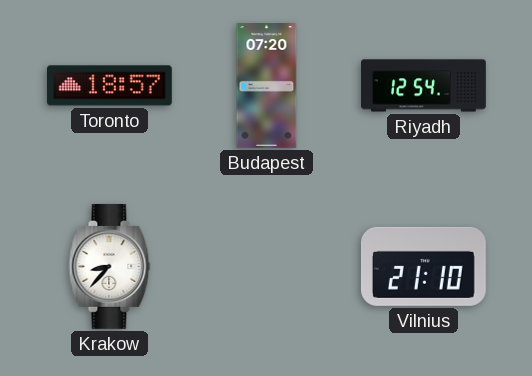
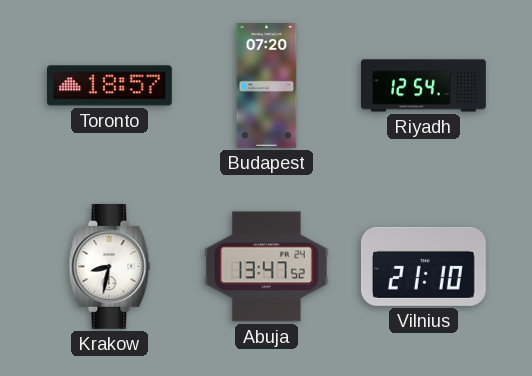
Krakow: 8:37 -> 8:32 (110, 266)
Abuja: none -> 13:47 (266, 267)
